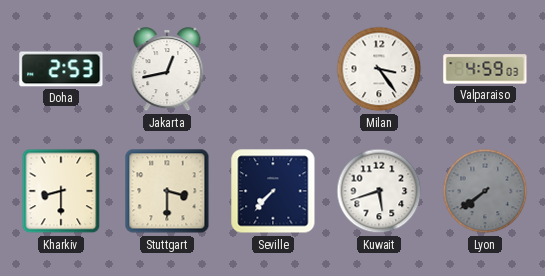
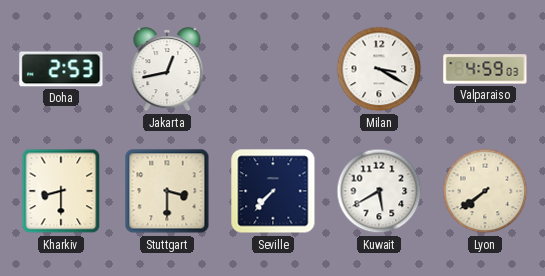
Milan: 3:24 -> 3:20 (379, 69)
Kuwait: 5:42 -> 5:40 (379, 191)
Lyon dial: grey -> cream (485, 191)
